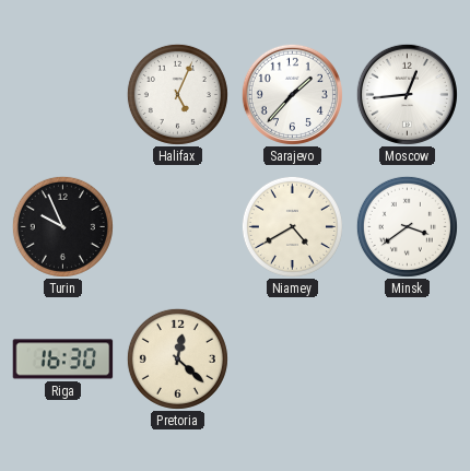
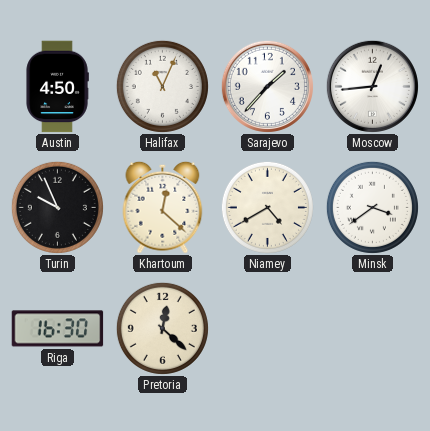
Austin: none -> 4:50 (57, 87)
Halifax: 5:04 -> 11:04 (162, 86)
Khartoum: none -> 12:22 (163, 207)
